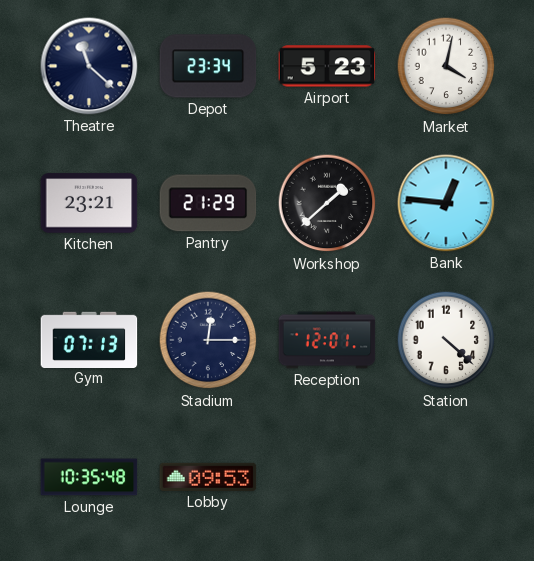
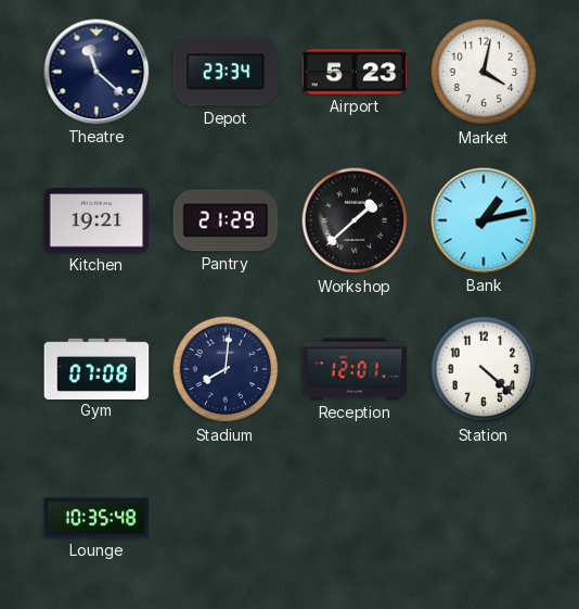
Kitchen: 23:21 -> 19:21 (97, 220)
Bank: 12:46 -> 1:13 (484, 220)
Gym: 07:13 -> 07:08 (97, 368)
Stadium: 12:15 -> 8:01 (226, 369)
Lobby: 09:53 -> none (208, 477)
